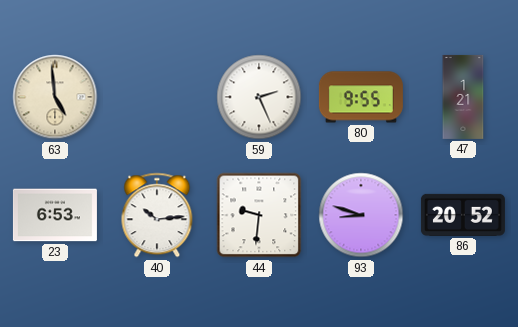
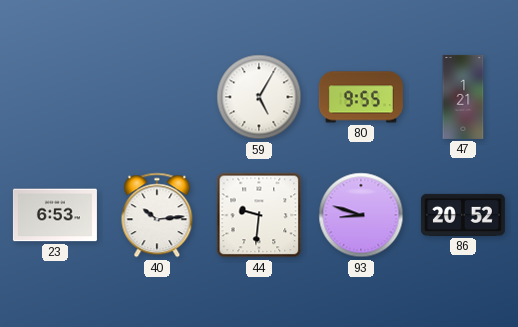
63: 4:59 -> none (55, 97)
59: 2:26 -> 5:05 (259, 97)
